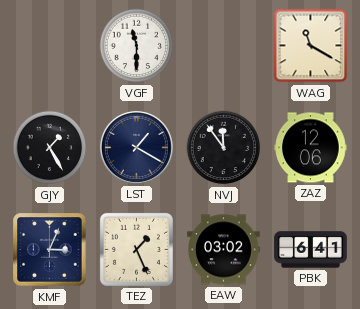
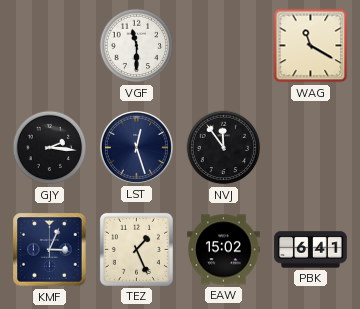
GJY: 1:25 -> 2:16 (50, 148)
LST: 1:20 -> 12:27 (136, 147)
ZAZ: 12:06 -> none (311, 148)
EAW: 03:02 -> 15:02 (224, 250)
